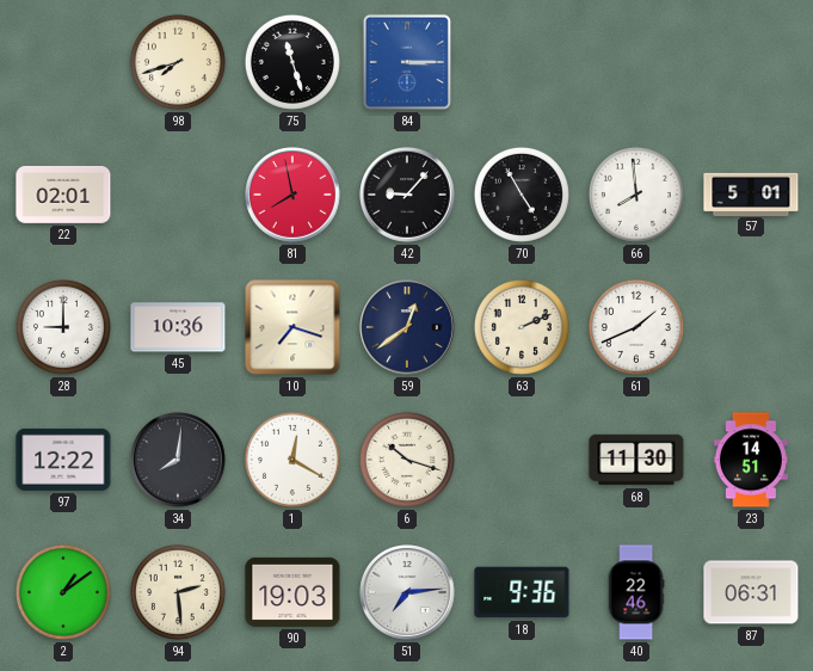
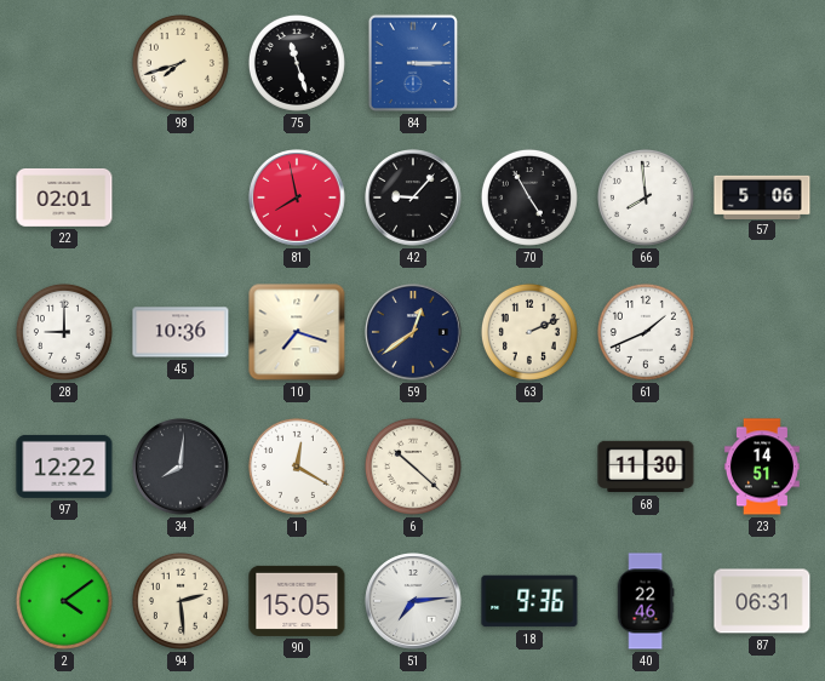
57: 5:01 -> 5:06 (762, 196)
6: 10:18 -> 10:22 (413, 467)
2: 1:09 -> 4:09 (64, 601)
90: 19:03 -> 15:05 (297, 601)
